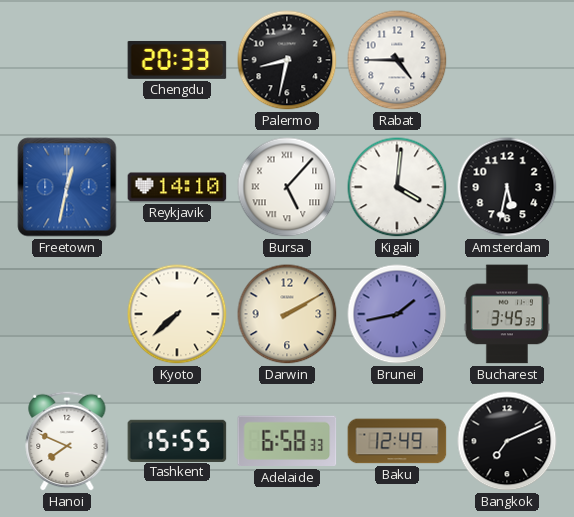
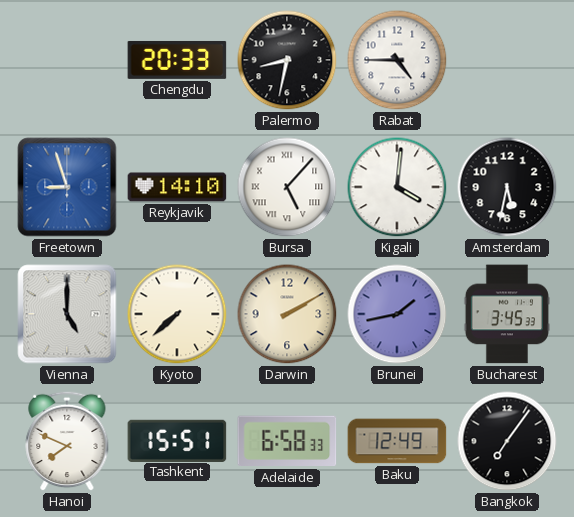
Freetown: 12:32 -> 8:57 (67, 187)
Vienna: none -> 5:00 (67, 314)
Tashkent: 15:55 -> 15:51 (177, 440)
Bangkok: 7:11 -> 7:06 (507, 441)
